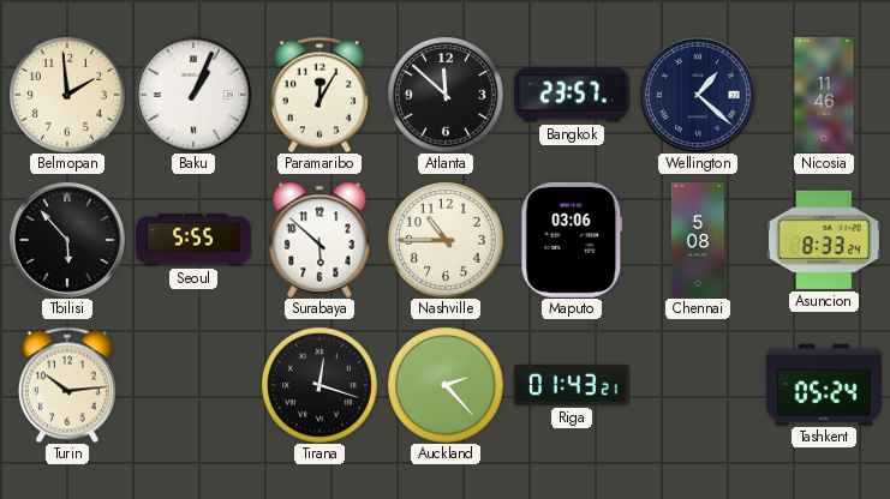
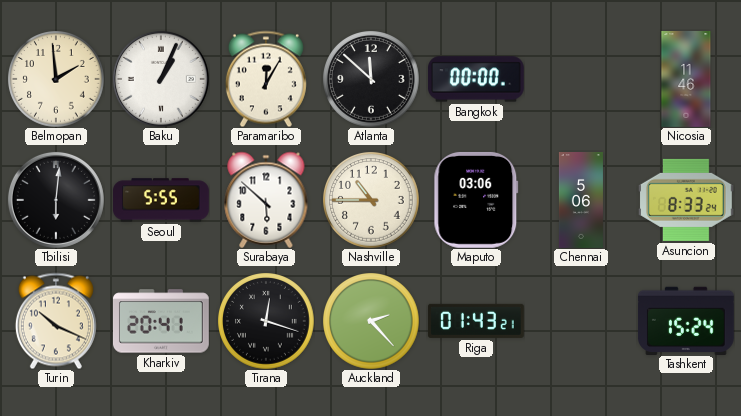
Bangkok: 23:57 -> 00:00 (476, 79)
Wellington: 1:22 -> none (698, 95)
Tbilisi: 5:53 -> 6:01 (56, 200)
Chennai: 5:08 -> 5:06 (581, 201)
Turin: 10:14 -> 10:19 (56, 321)
Kharkiv: none -> 20:41 (161, 321)
Tashkent: 05:24 -> 15:24 (686, 320)
